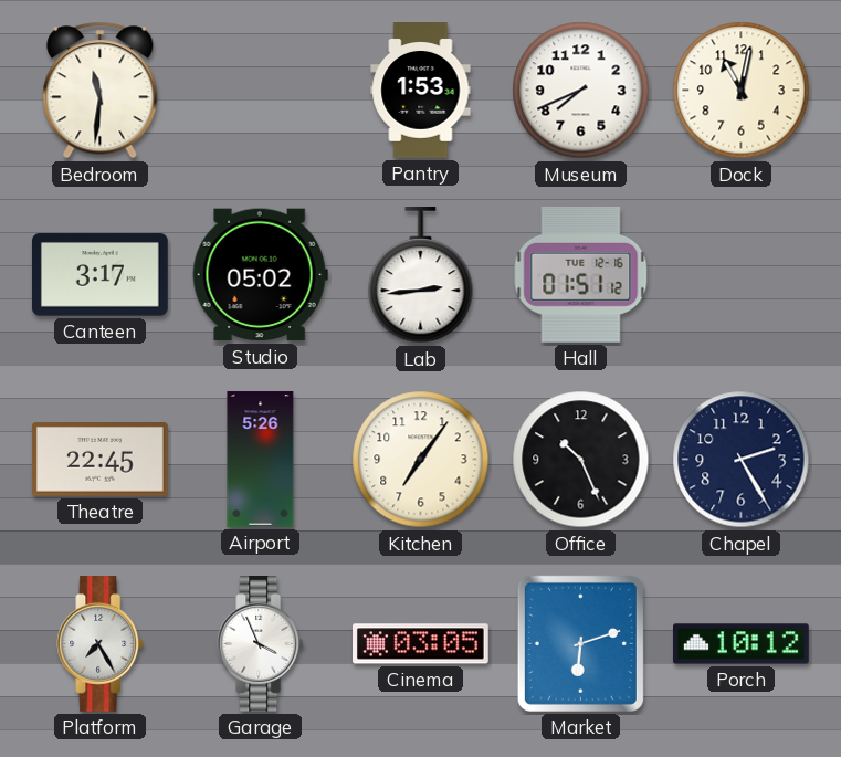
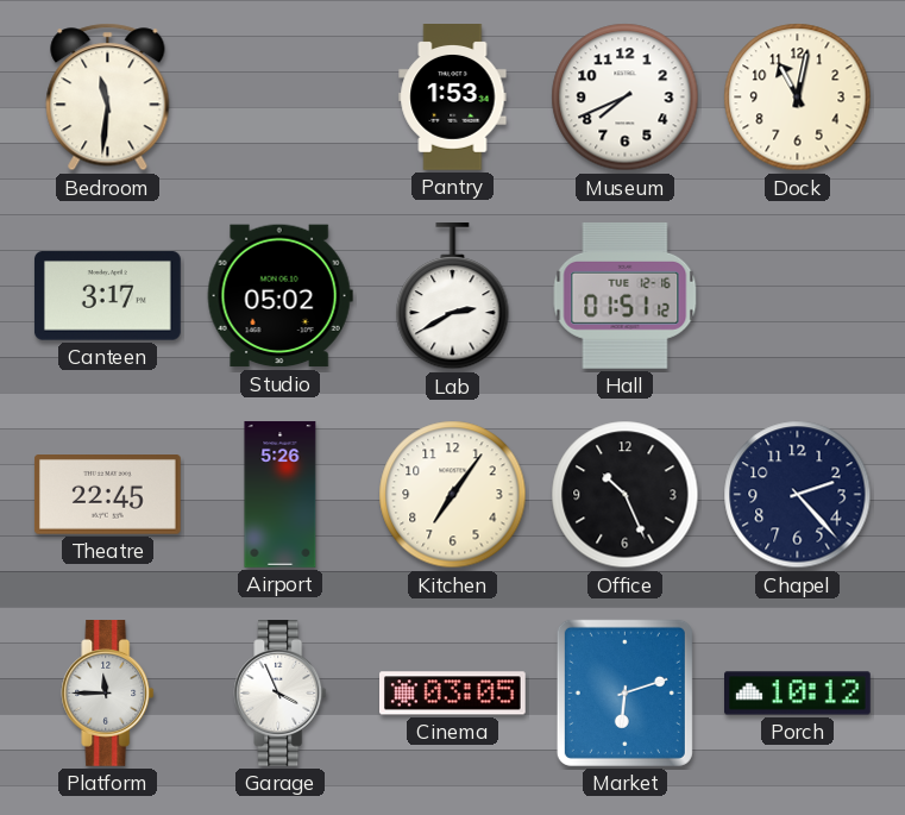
Lab: 2:44 -> 2:40 (453, 297)
Chapel: 2:25 -> 2:23 (798, 495)
Platform: 7:25 -> 11:45 (108, 694)
